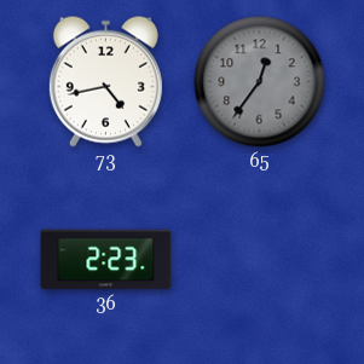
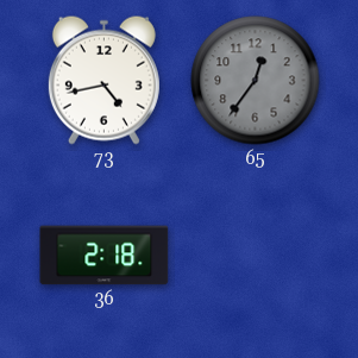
36: 2:23 -> 2:18 (105, 256)
